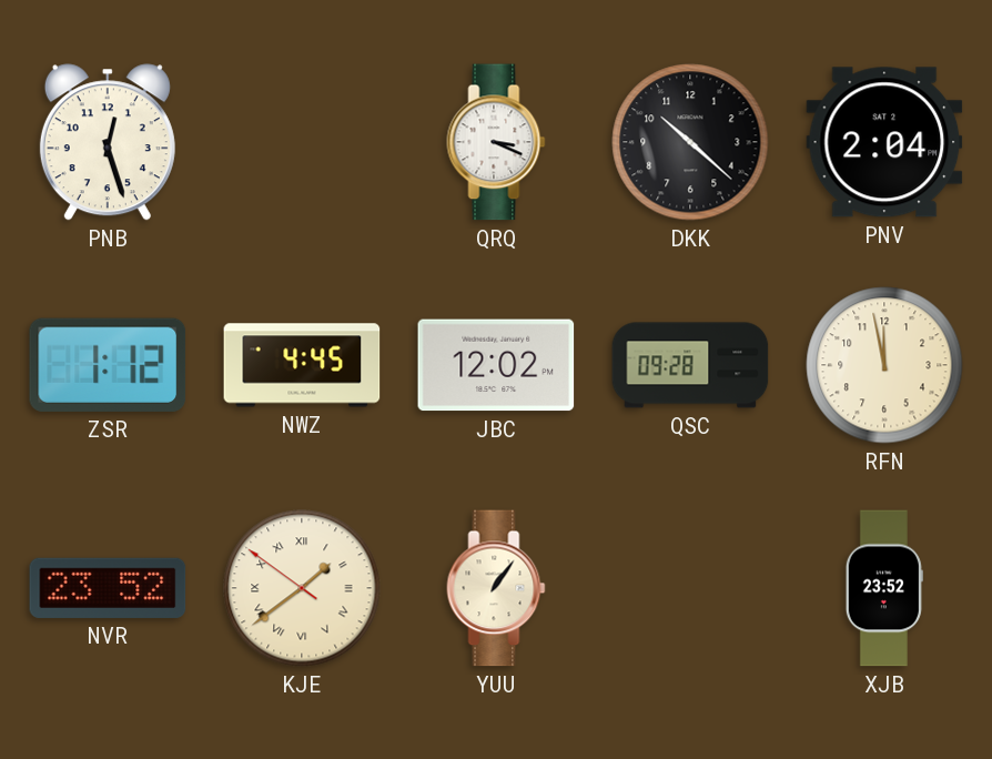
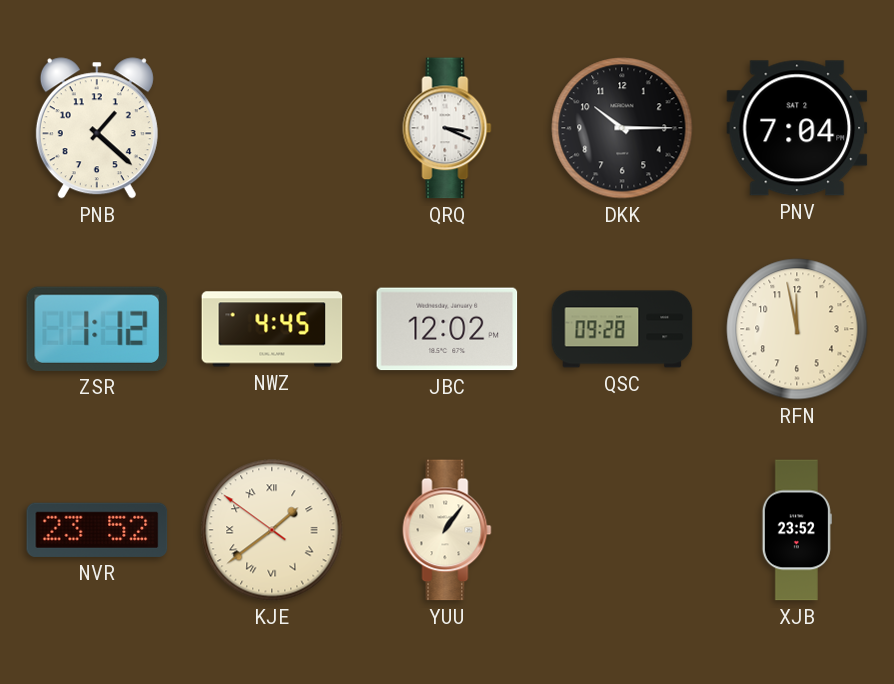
PNB: 12:27 -> 1:22 (97, 128)
DKK: 10:22 -> 10:15 (622, 128)
PNV: 2:04 -> 7:04 (797, 128)
